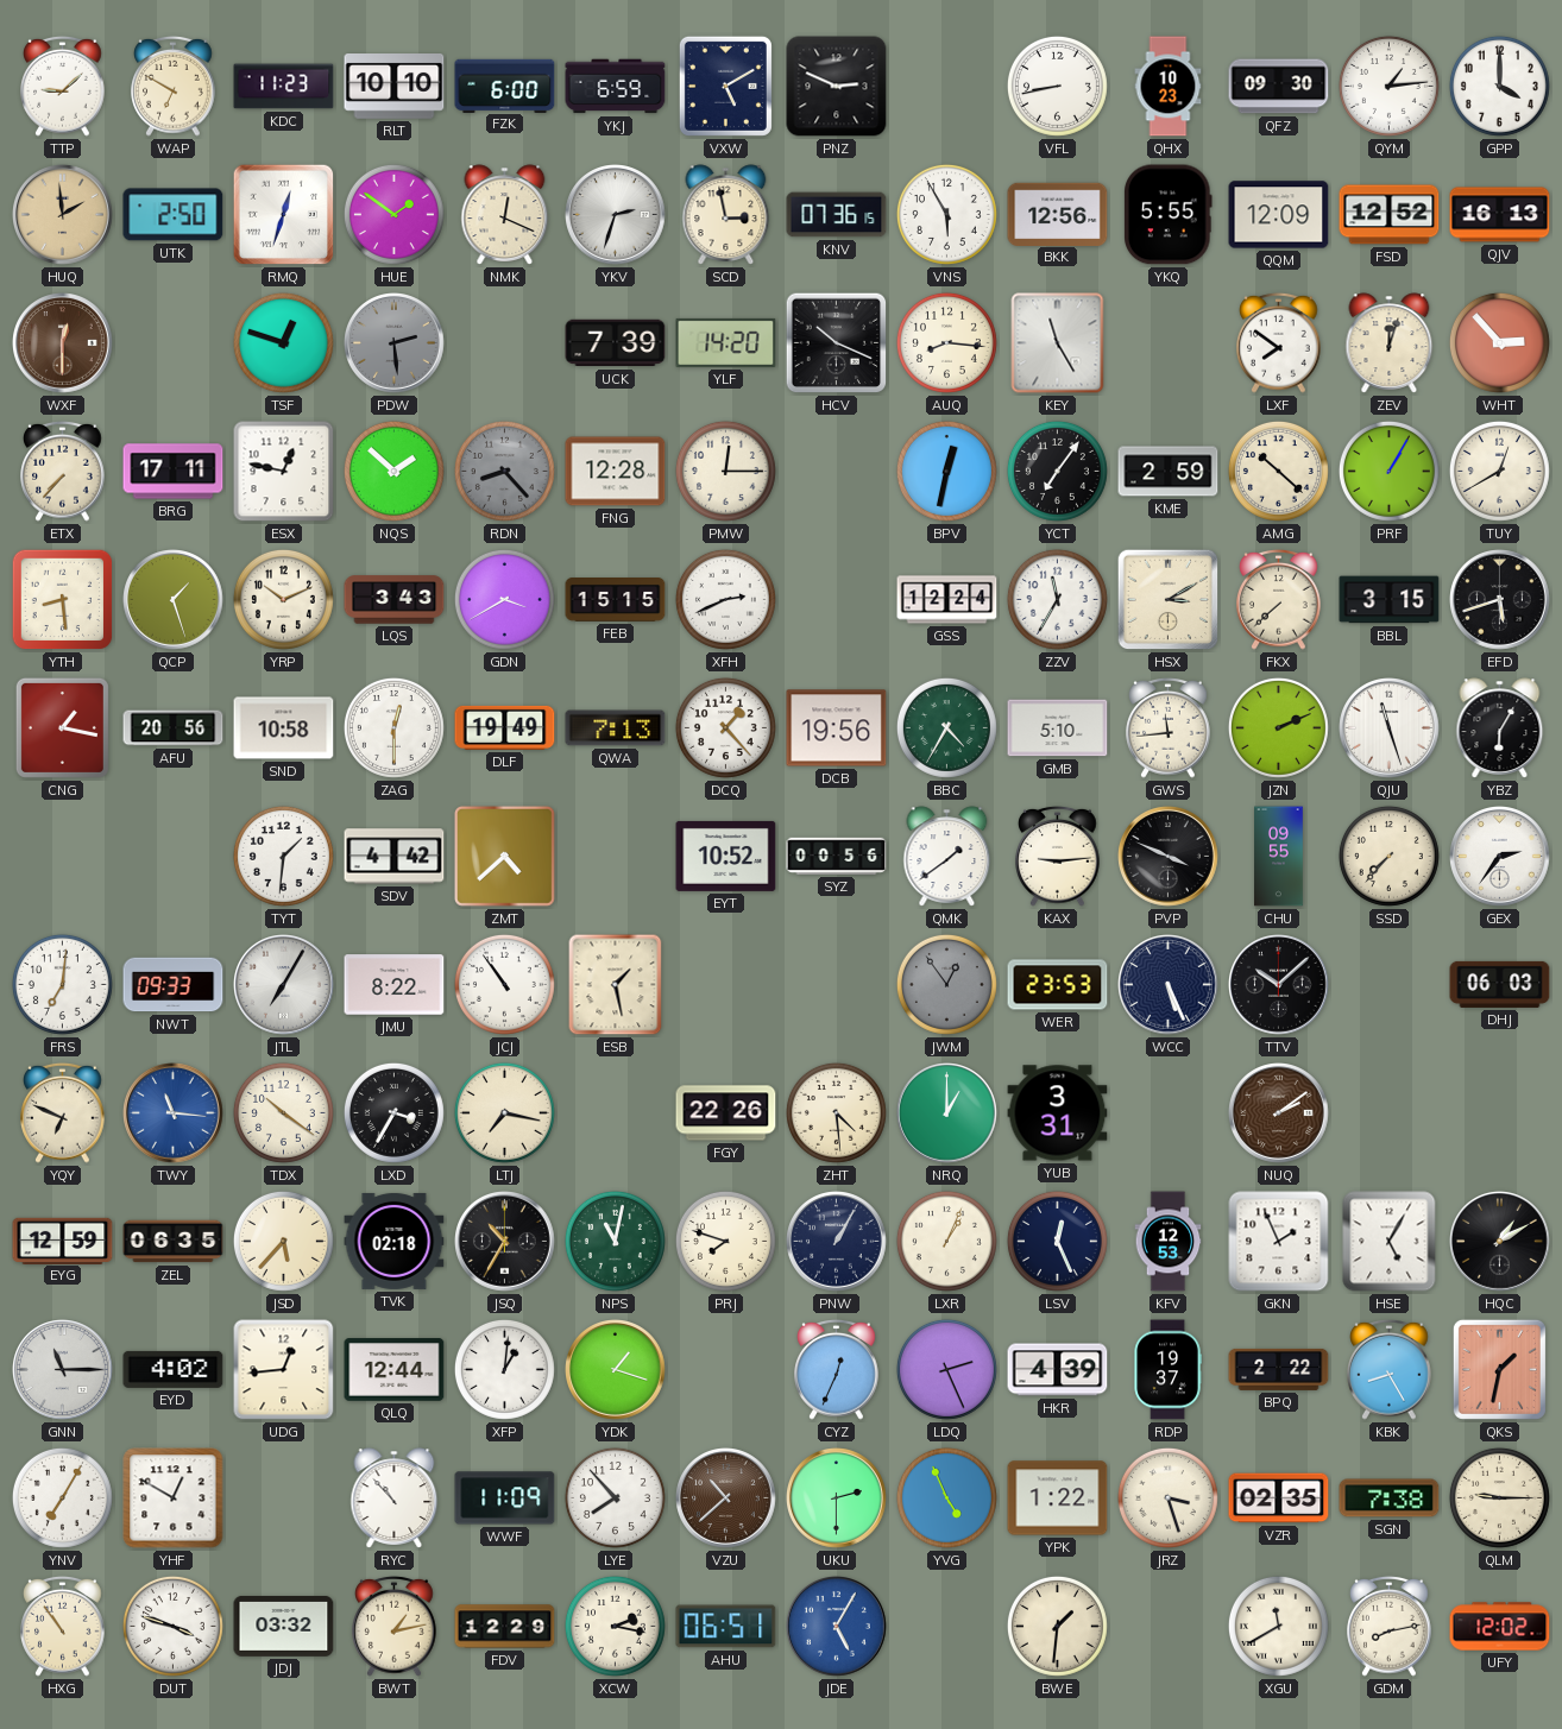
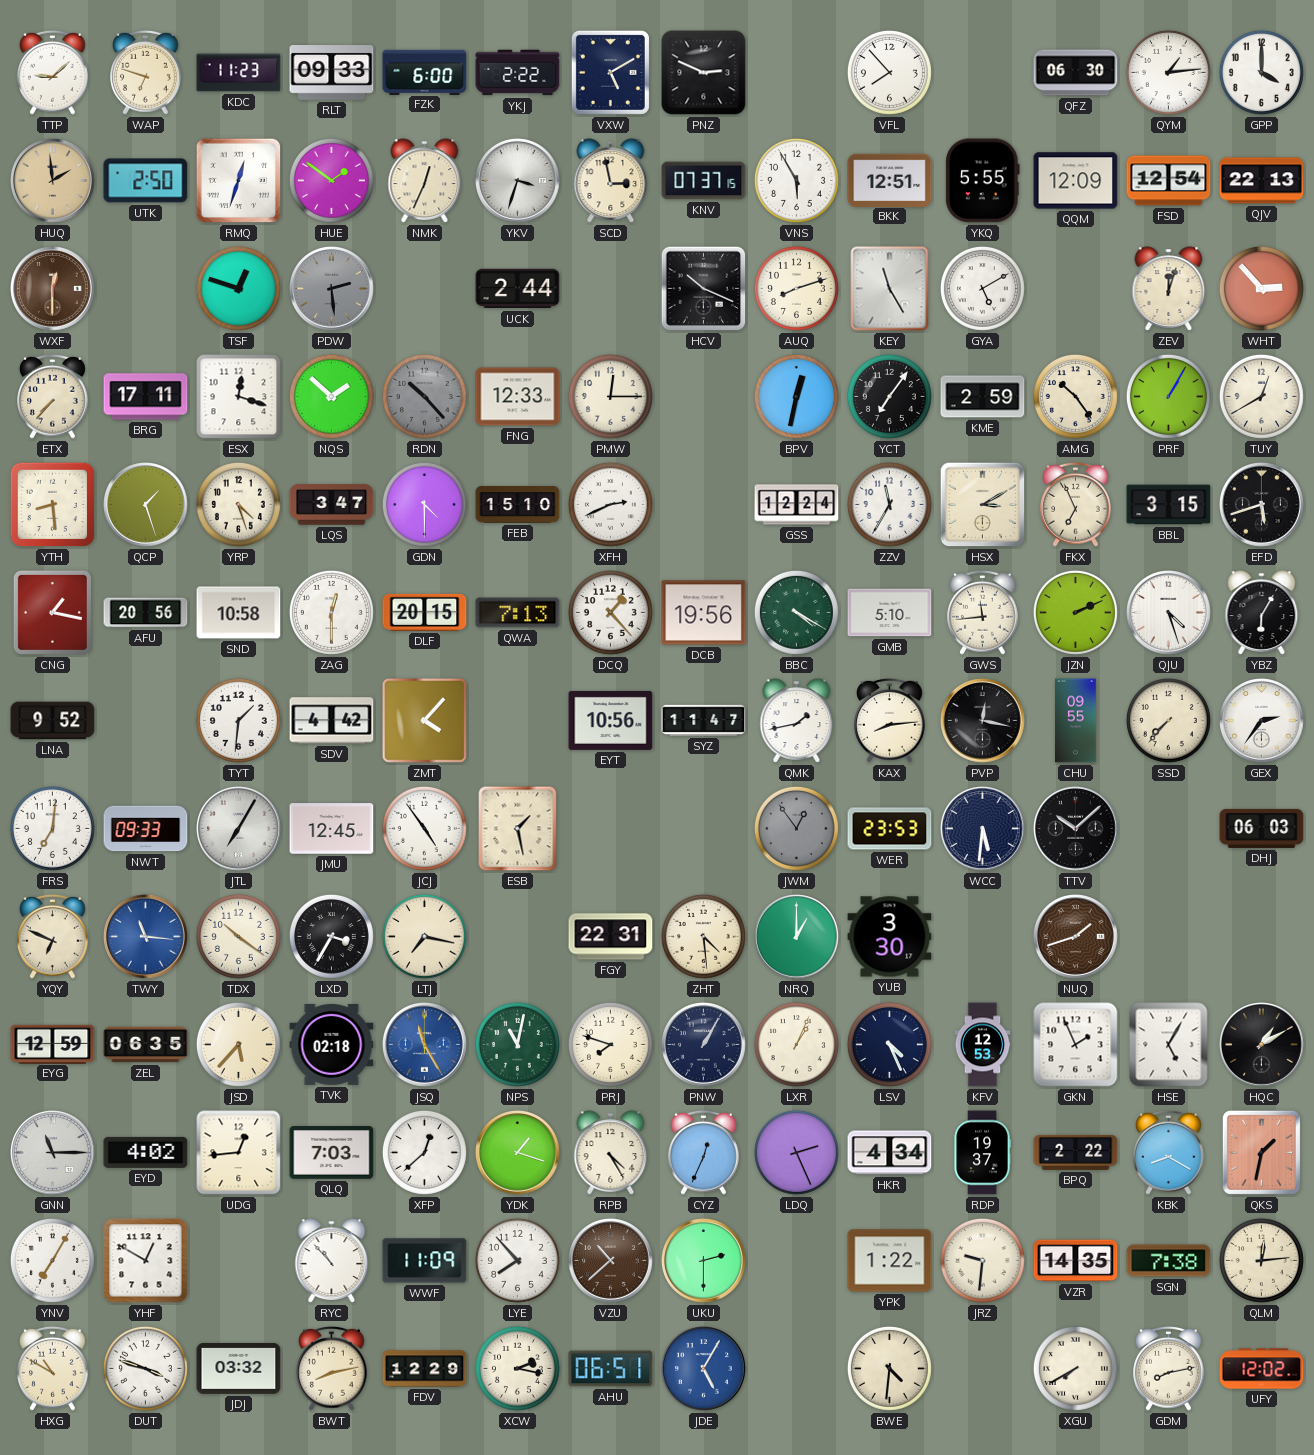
WAP: 6:50 -> 6:48 (146, 72)
RLT: 10:10 -> 09:33 (332, 73)
YKJ: 6:59 -> 2:22 (518, 73)
VFL: 8:43 -> 7:53 (889, 72)
QHX: 10:23 -> none (1169, 87)
QFZ: 09:30 -> 06:30 (1076, 73)
NMK: 12:19 -> 12:34 (425, 181)
YKV: 2:33 -> 3:33 (518, 181)
KNV: 07:36 -> 07:37 (704, 181)
BKK: 12:56 -> 12:51 (890, 180)
FSD: 12:52 -> 12:54 (1169, 181)
QJV: 16:13 -> 22:13 (1262, 181)
UCK: 7:39 -> 2:44 (518, 289)
YLF: 14:20 -> none (726, 342)
AUQ: 8:16 -> 8:12 (796, 288)
GYA: none -> 5:10 (982, 288)
LXF: 7:51 -> none (1279, 342)
ESX: 12:47 -> 12:18 (239, 397)
RDN: 8:23 -> 10:23 (424, 396)
FNG: 12:28 -> 12:33 (518, 397)
AMG: 10:22 -> 10:24 (1075, 396)
YRP: 10:11 -> 4:27 (238, 504)
LQS: 3:43 -> 3:47 (332, 505)
GDN: 3:40 -> 4:30 (424, 504)
FEB: 15:15 -> 15:10 (518, 505)
FKX: 7:38 -> 6:56 (1076, 504)
DLF: 19:49 -> 20:15 (425, 612)
BBC: 4:35 -> 4:20 (796, 612)
QJU: 11:27 -> 4:27 (1169, 613)
LNA: none -> 9:52 (53, 721)
ZMT: 4:38 -> 4:07 (424, 720)
EYT: 10:52 -> 10:56 (611, 720)
SYZ: 00:56 -> 11:47 (704, 720)
QMK: 1:39 -> 1:43 (797, 721)
KAX: 9:14 -> 8:14 (890, 720)
PVP: 3:49 -> 12:17 (983, 721)
JMU: 8:22 -> 12:45 (332, 829)
JCJ: 10:54 -> 4:54 (424, 828)
WCC: 5:26 -> 5:31 (983, 829)
FGY: 22:26 -> 22:31 (611, 937)
YUB: 3:31 -> 3:30 (890, 937)
NUQ: 2:09 -> 1:42 (1076, 937)
JSQ: 10:35 -> 11:25 (425, 1045)
JSQ dial: black -> blue (425, 1045)
LSV: 12:26 -> 4:26 (889, 1044)
QLQ: 12:44 -> 7:03 (332, 1153)
XFP: 1:01 -> 12:38 (424, 1152)
RPB: none -> 4:25 (611, 1153)
HKR: 4:39 -> 4:34 (890, 1153)
KBK: 8:25 -> 8:20 (1169, 1152)
YVG: 4:56 -> none (946, 1497)
JRZ: 3:27 -> 9:31 (982, 1260)
VZR: 02:35 -> 14:35 (1076, 1261)
QLM: 9:15 -> 12:14 (1261, 1260)
HXG: 10:54 -> 10:50 (53, 1368)
BWT: 1:13 -> 8:13 (332, 1368)
BWE: 1:31 -> 4:31 (889, 1368)
XGU: 11:40 -> 7:40 (1075, 1368)
